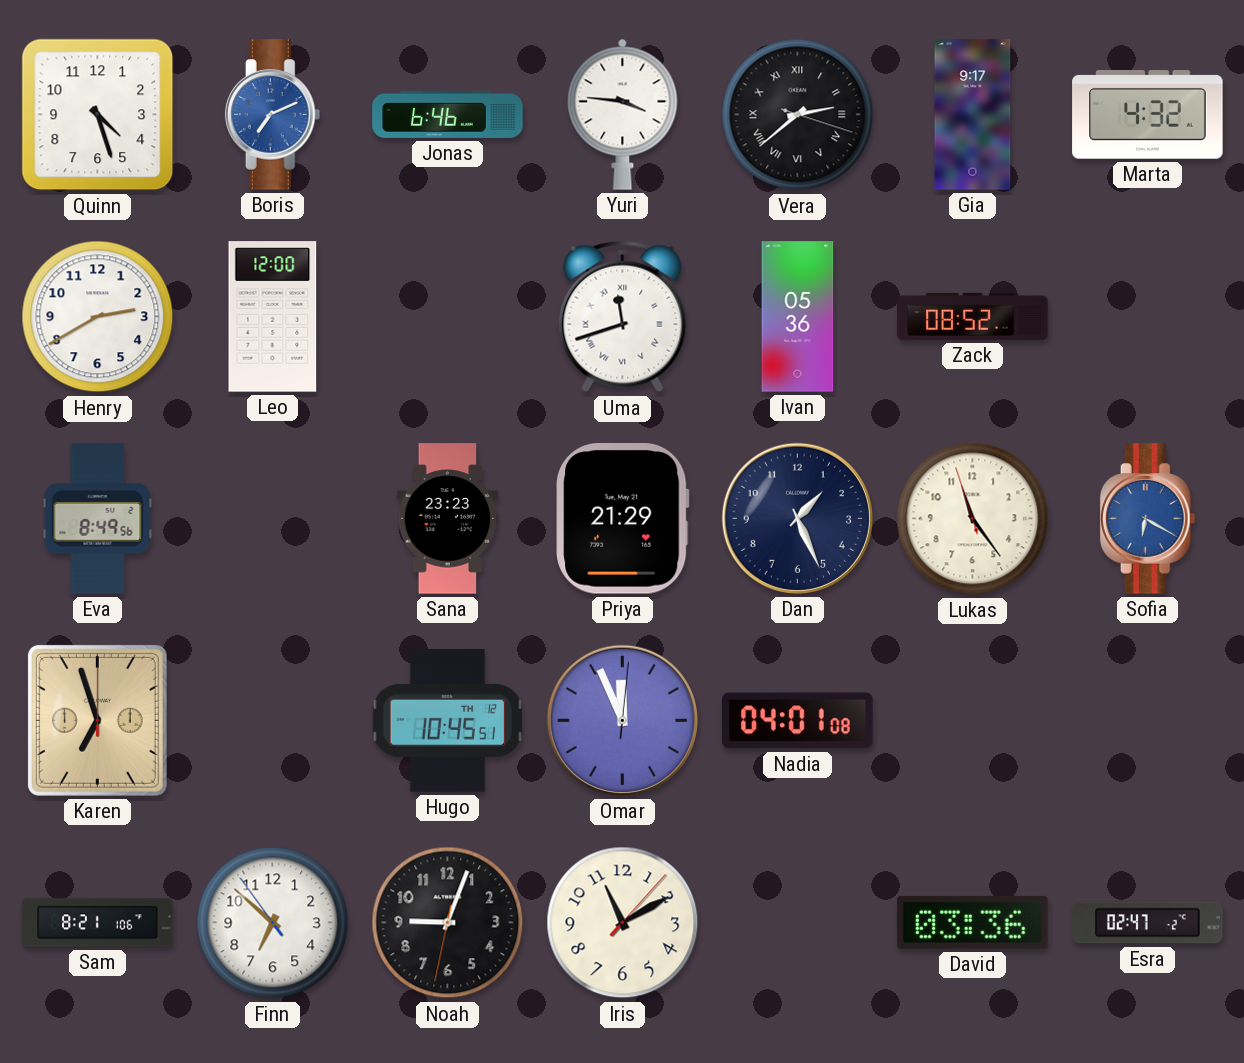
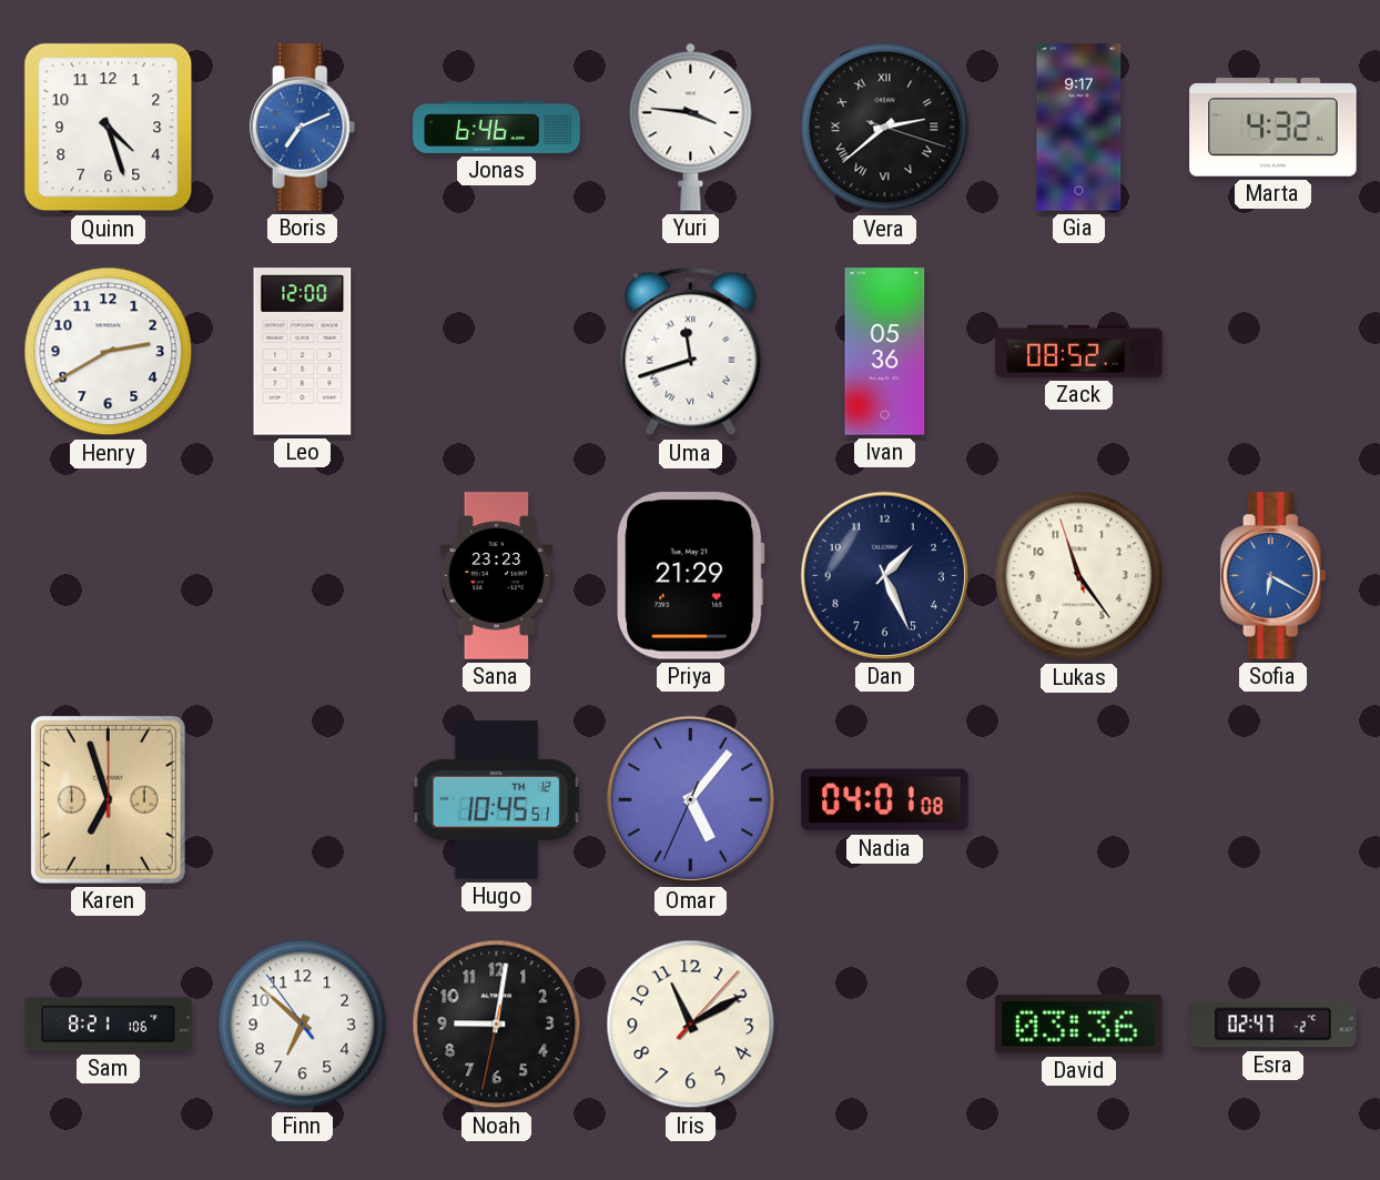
Eva: 8:49 -> none (98, 519)
Omar: 11:56 -> 5:06 (690, 799)
Noah: 9:03 -> 9:01 (497, 1025)
